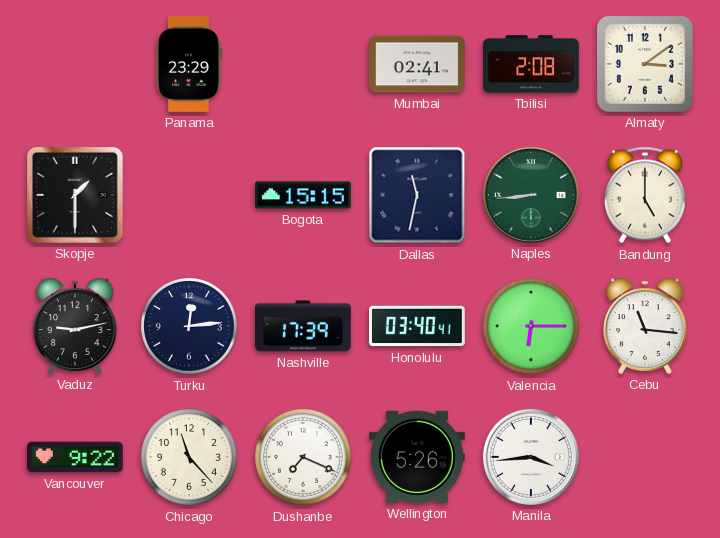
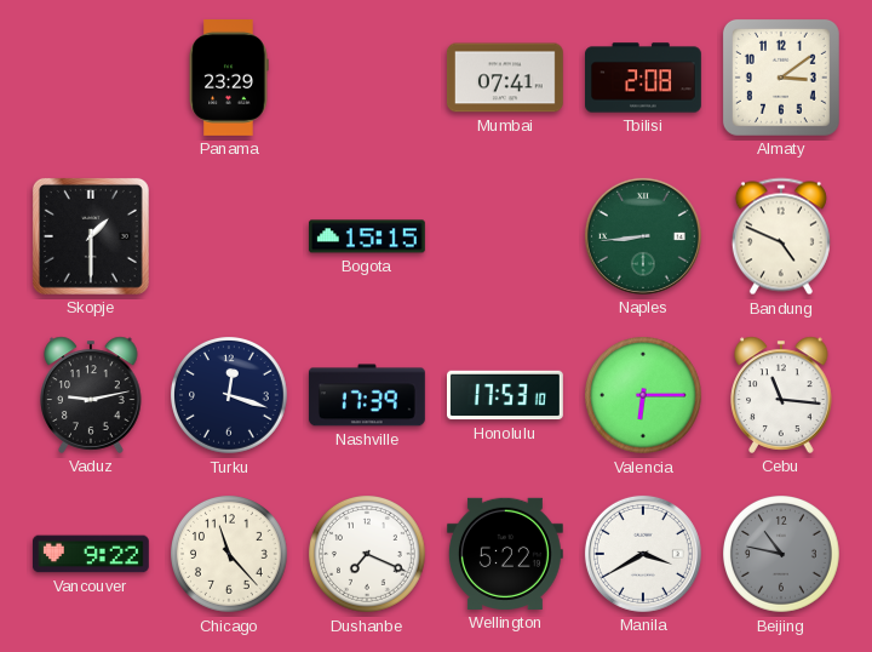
Mumbai: 02:41 -> 07:41 (505, 78)
Dallas: 11:32 -> none (417, 195)
Bandung: 5:00 -> 4:49 (781, 236)
Turku: 12:14 -> 12:18 (230, 396)
Honolulu: 03:40 -> 17:53 (506, 395)
Wellington: 5:26 -> 5:22 (505, 554)
Manila: 3:44 -> 3:40 (643, 554)
Beijing: none -> 10:47 (782, 555)
